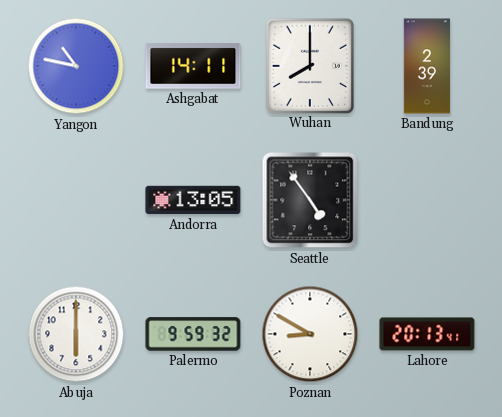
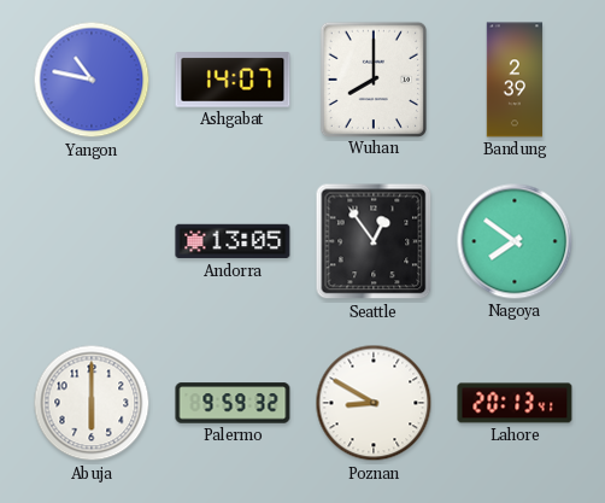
Ashgabat: 14:11 -> 14:07 (233, 80)
Seattle: 4:54 -> 12:54 (374, 241)
Nagoya: none -> 7:51 (515, 241)
